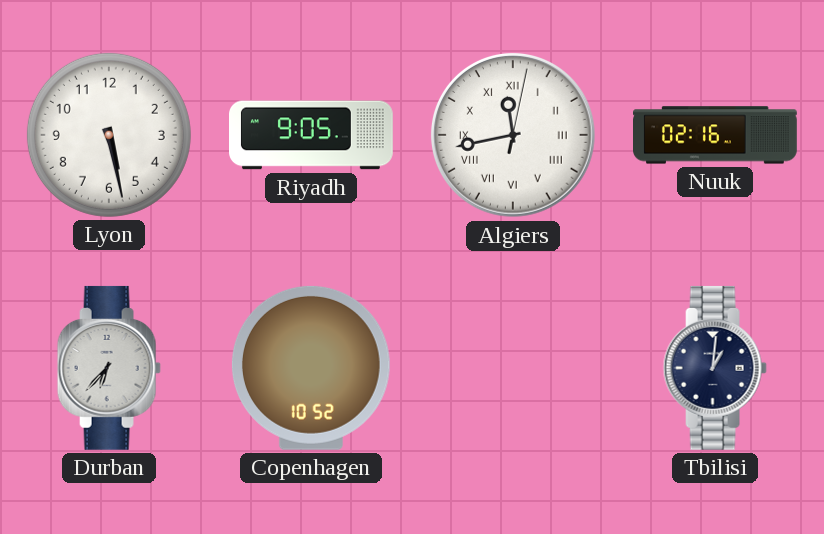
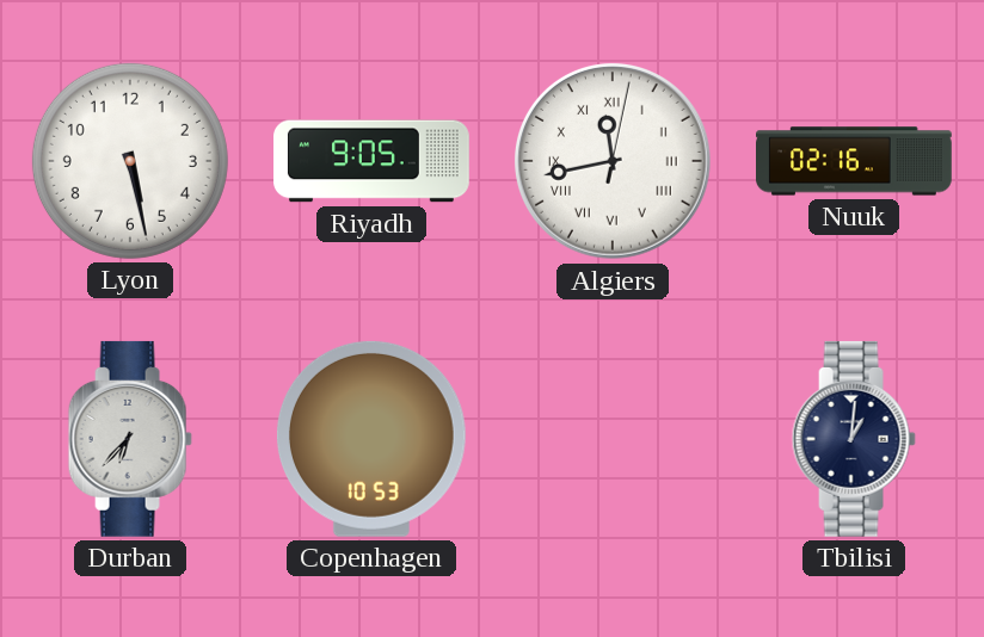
Copenhagen: 10:52 -> 10:53 (371, 439)
